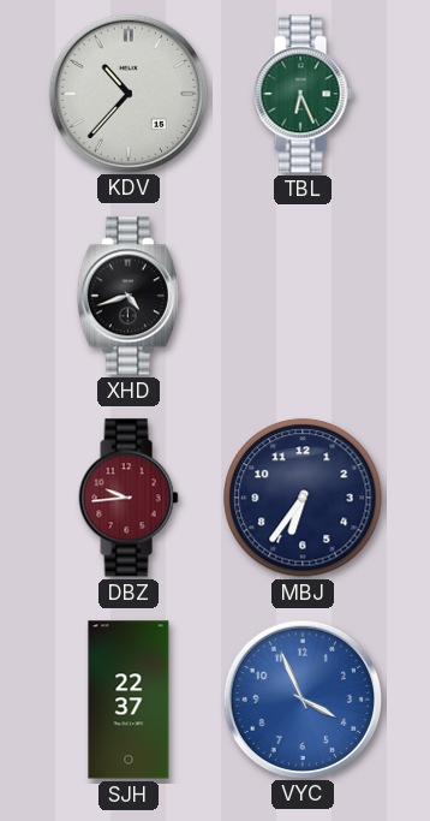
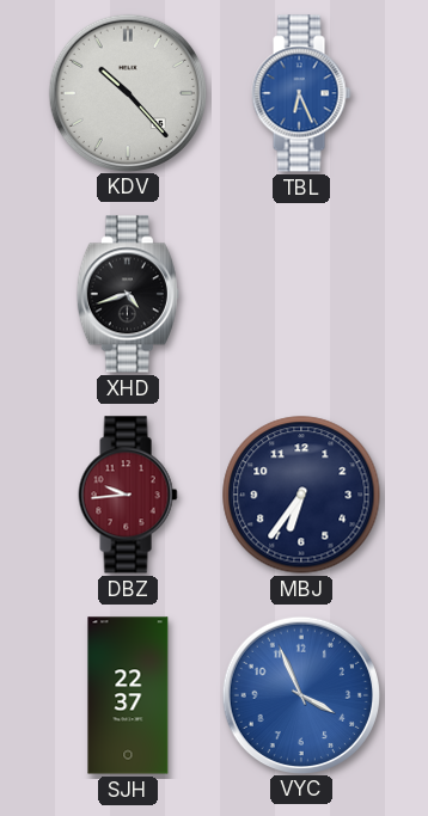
KDV: 10:37 -> 10:23 (127, 92)
TBL dial: green -> blue (301, 93)
